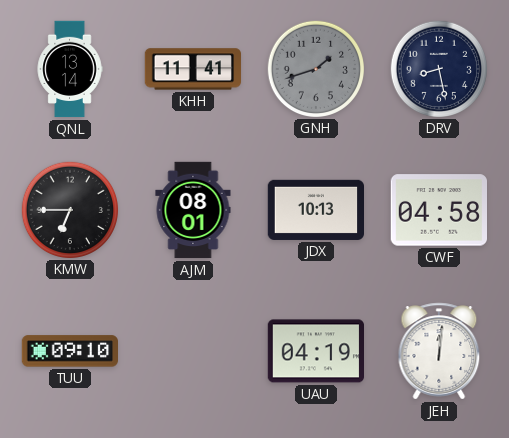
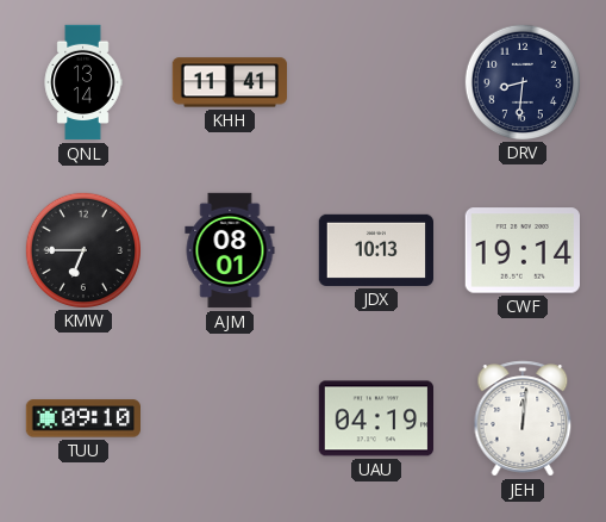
GNH: 1:42 -> none (315, 68)
DRV: 8:28 -> 8:31 (521, 81)
CWF: 04:58 -> 19:14 (521, 250)
